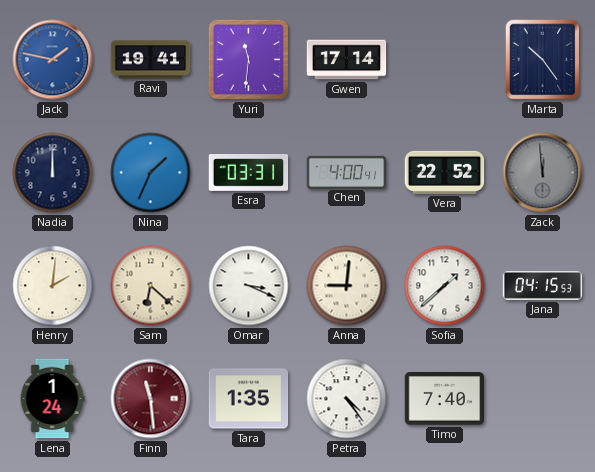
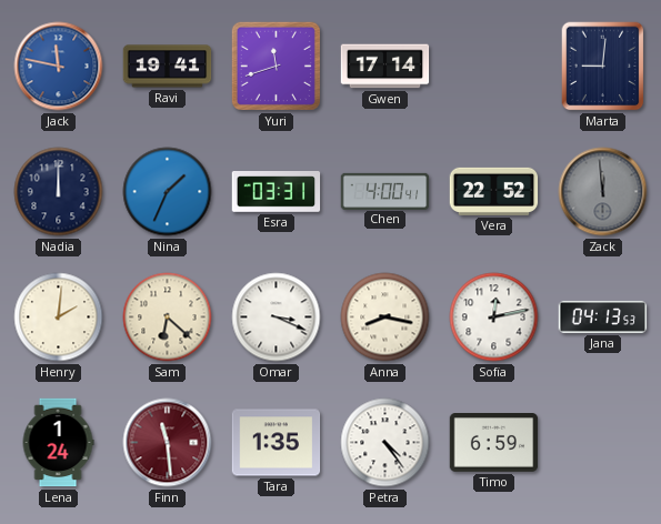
Jack: 1:47 -> 11:47 (59, 67)
Yuri: 11:31 -> 11:42 (276, 65)
Marta: 10:24 -> 9:01 (603, 67)
Anna: 9:01 -> 8:17 (385, 318)
Sofia: 1:38 -> 12:13 (494, 318)
Jana: 04:15 -> 04:13 (603, 316)
Timo: 7:40 -> 6:59 (494, 443)
